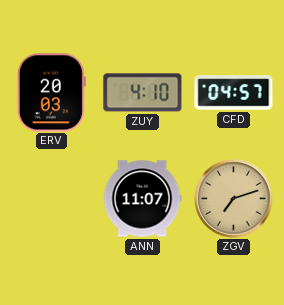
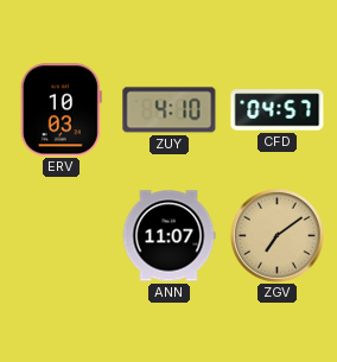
ERV: 20:03 -> 10:03 (61, 110)
ZGV: 7:12 -> 7:09 (278, 236)
